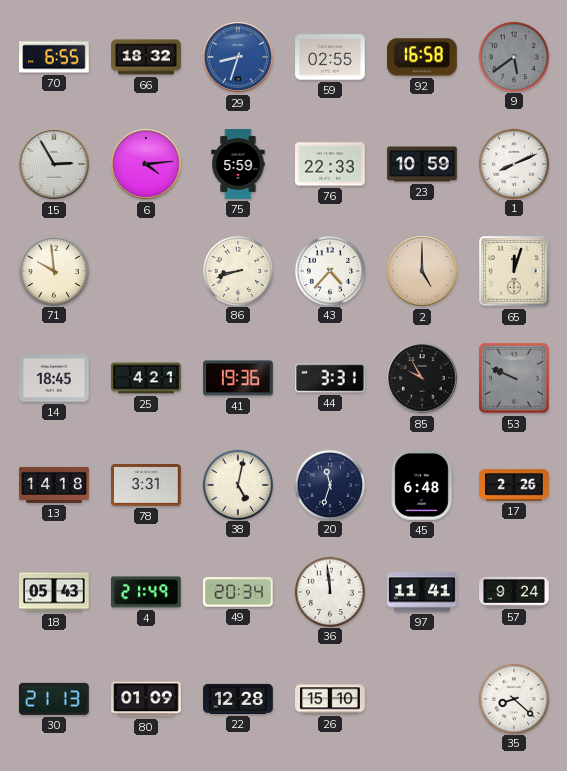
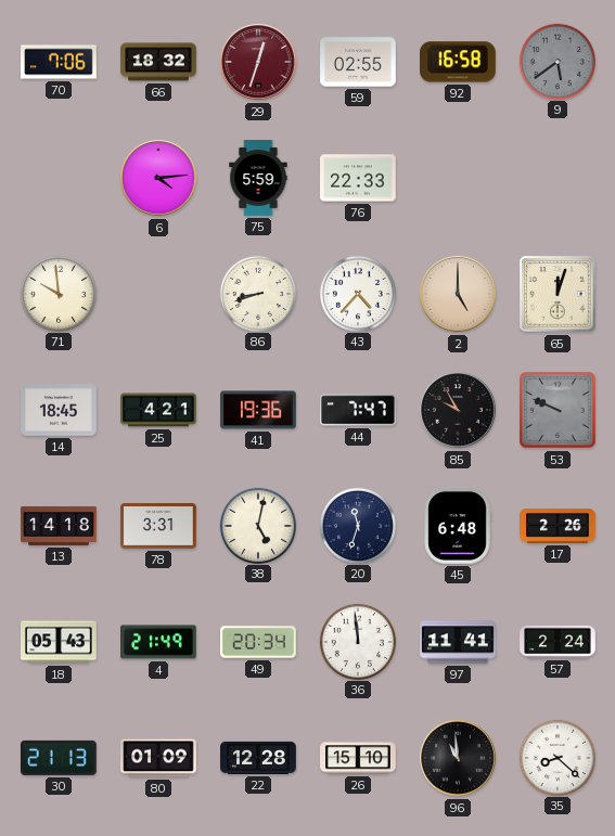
70: 6:55 -> 7:06 (59, 62)
29: 8:33 -> 12:33 (258, 62)
29 dial: blue -> burgundy (258, 62)
15: 2:55 -> none (54, 164)
23: 10:59 -> none (422, 164)
1: 8:11 -> none (513, 163)
44: 3:31 -> 7:47 (358, 410)
57: 9:24 -> 2:24 (558, 642)
96: none -> 10:59 (458, 758)
